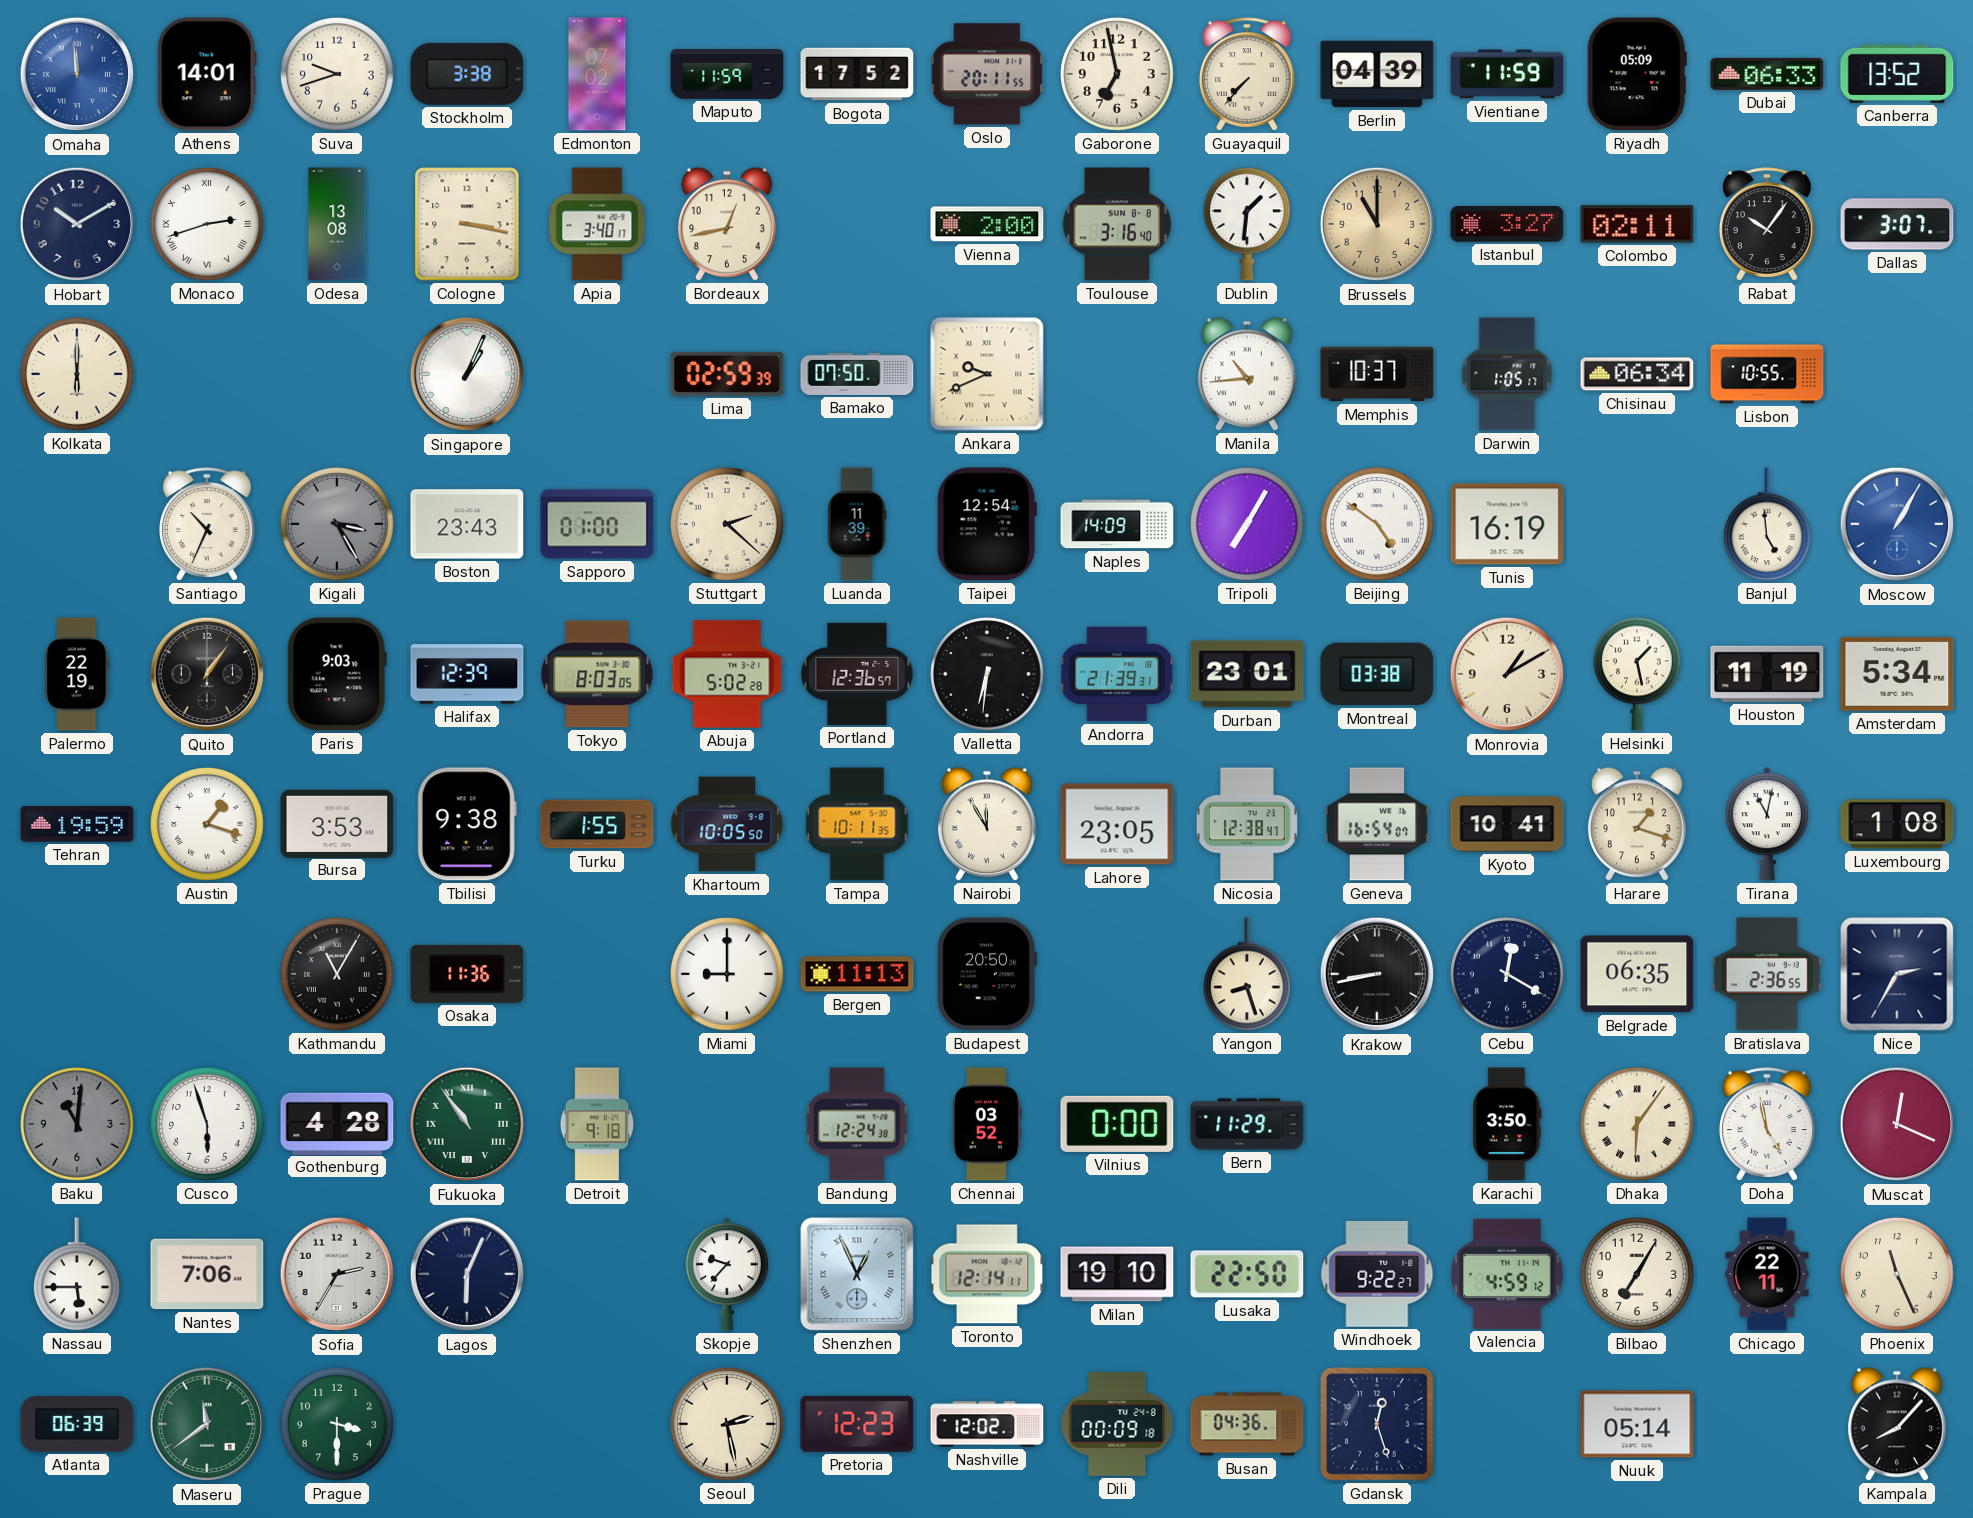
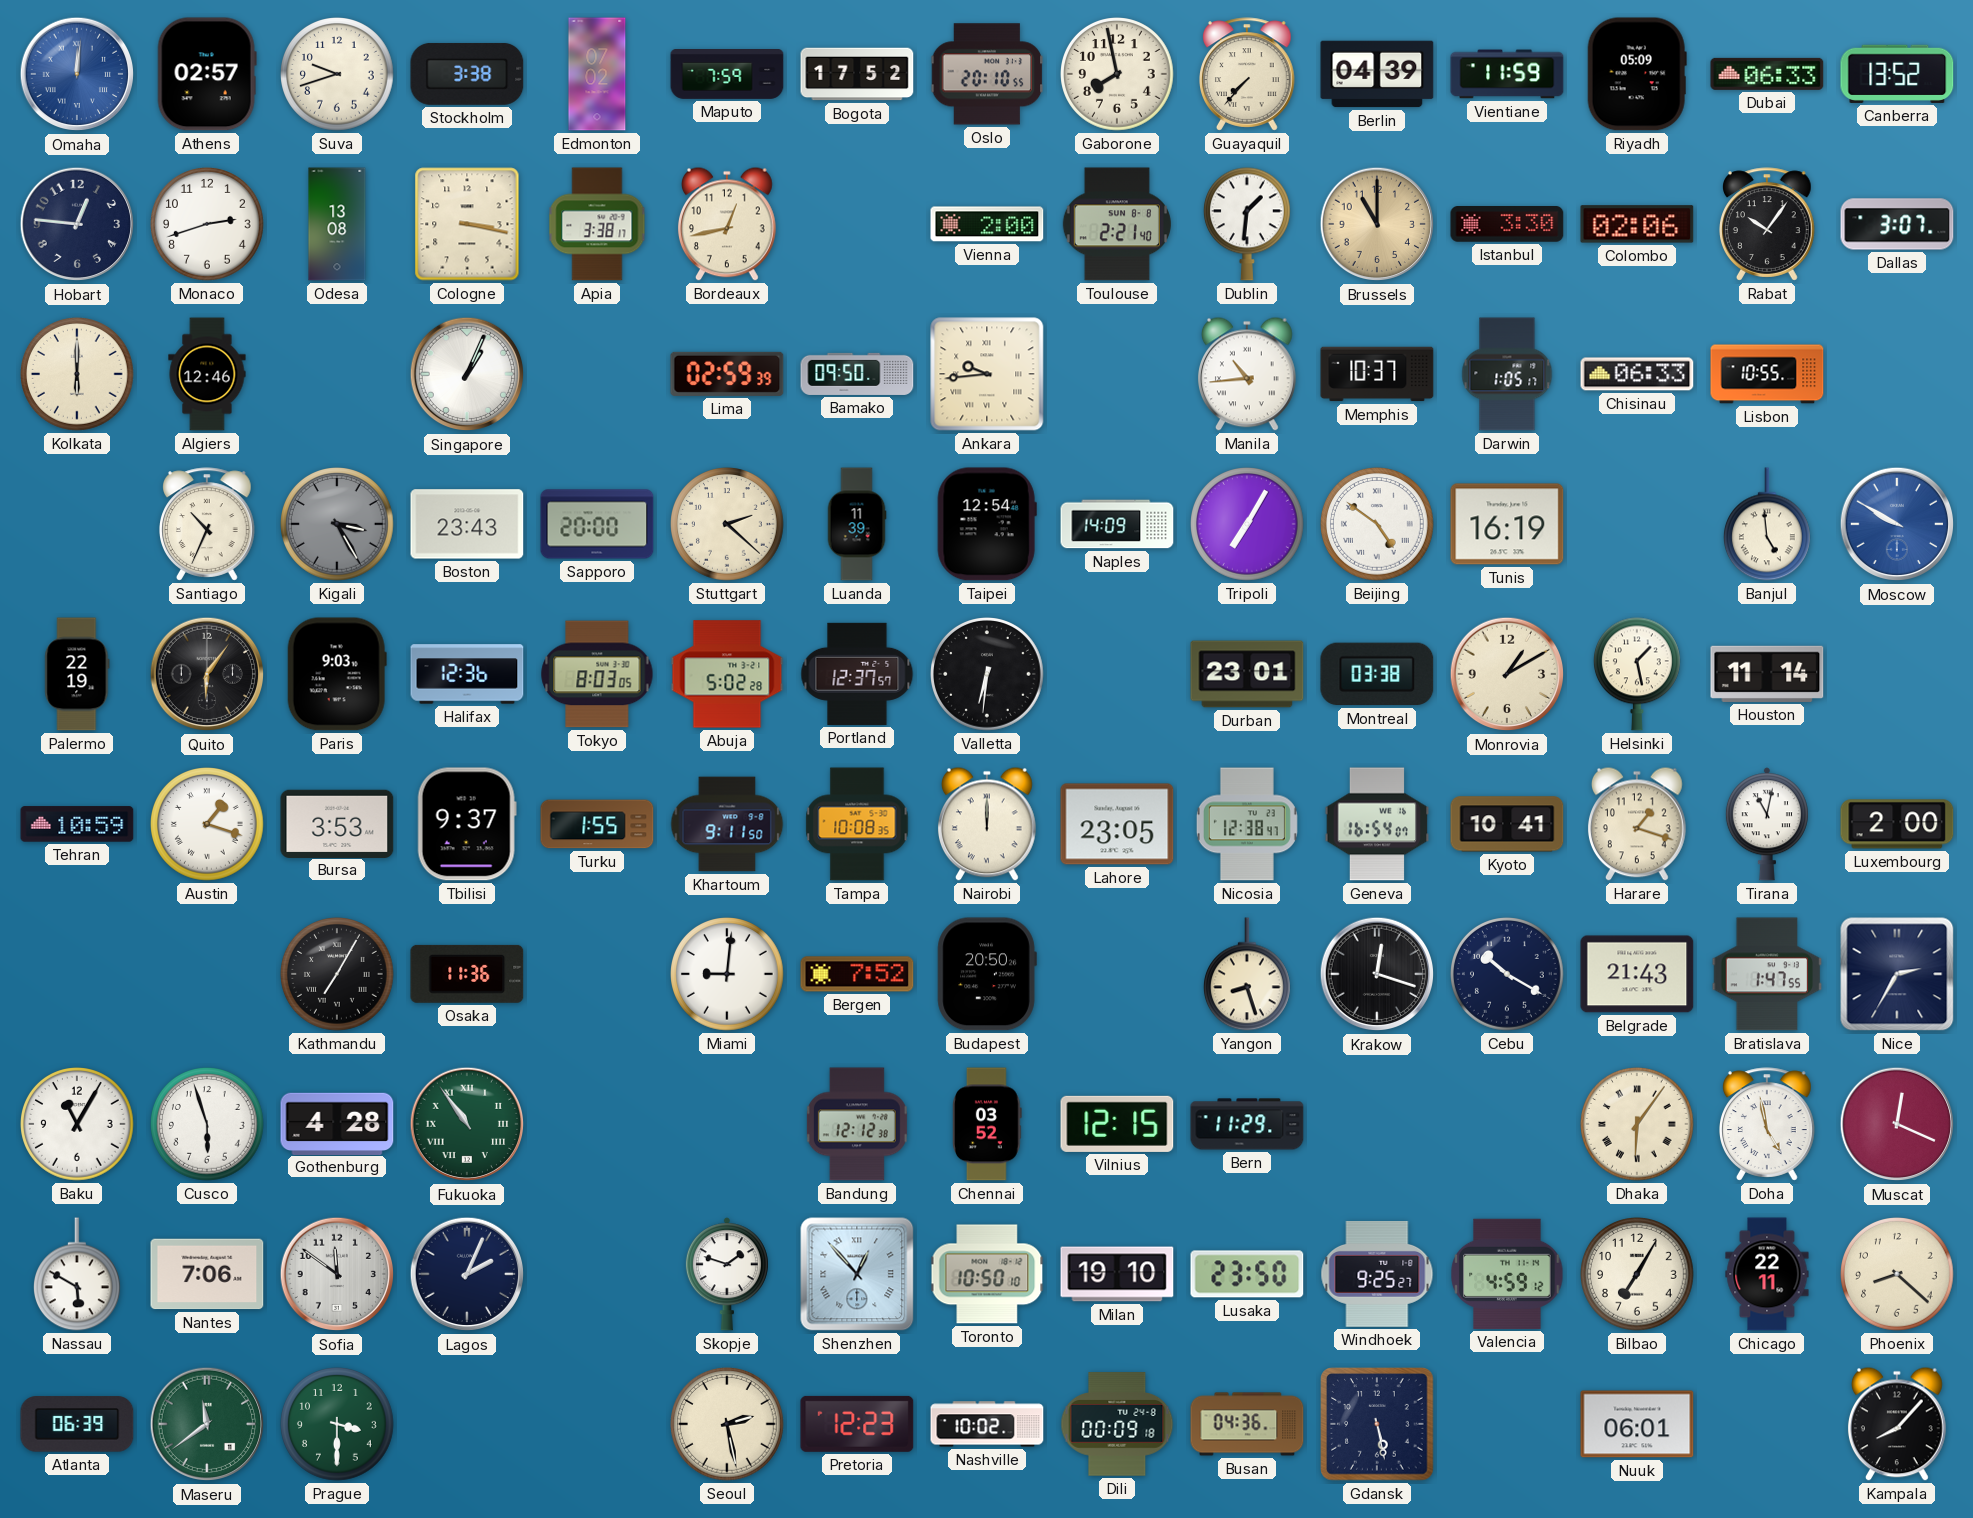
Omaha: 11:59 -> 12:01 (77, 74)
Athens: 14:01 -> 02:57 (207, 74)
Maputo: 11:59 -> 7:59 (727, 75)
Oslo: 20:11 -> 20:10 (987, 74)
Gaborone: 6:58 -> 7:58 (1118, 75)
Hobart: 10:10 -> 12:46 (77, 224)
Monaco numerals: Roman -> Arabic (208, 225)
Apia: 3:40 -> 3:38 (597, 224)
Toulouse: 3:16 -> 2:21 (1117, 224)
Istanbul: 3:27 -> 3:30 (1507, 224)
Colombo: 02:11 -> 02:06 (1637, 224)
Algiers: none -> 12:46 (207, 374)
Bamako: 07:50 -> 09:50 (857, 374)
Ankara: 9:41 -> 9:44 (987, 374)
Chisinau: 06:34 -> 06:33 (1637, 374)
Sapporo: 01:00 -> 20:00 (597, 524)
Moscow: 1:05 -> 9:50 (1897, 524)
Quito: 1:06 -> 6:06 (207, 674)
Halifax: 12:39 -> 12:36 (467, 674)
Portland: 12:36 -> 12:37 (857, 674)
Andorra: 21:39 -> none (1118, 674)
Houston: 11:19 -> 11:14 (1767, 674)
Amsterdam: 5:34 -> none (1897, 674)
Tehran: 19:59 -> 10:59 (77, 824)
Tbilisi: 9:38 -> 9:37 (467, 824)
Khartoum: 10:05 -> 9:11 (727, 824)
Tampa: 10:11 -> 10:08 (857, 824)
Nairobi: 11:55 -> 12:00 (987, 824)
Luxembourg: 1:08 -> 2:00 (1897, 824)
Kathmandu: 11:05 -> 7:05 (338, 975)
Miami: 9:00 -> 9:01 (728, 975)
Bergen: 11:13 -> 7:52 (857, 974)
Krakow: 8:43 -> 12:18 (1377, 974)
Cebu: 12:20 -> 10:20 (1508, 975)
Belgrade: 06:35 -> 21:43 (1637, 974)
Bratislava: 2:36 -> 1:47 (1767, 974)
Baku: 11:01 -> 11:05 (78, 1125)
Baku dial: grey -> white (78, 1125)
Detroit: 9:18 -> none (596, 1124)
Bandung: 12:24 -> 12:12 (857, 1124)
Vilnius: 0:00 -> 12:15 (1117, 1124)
Karachi: 3:50 -> none (1507, 1124)
Nassau: 5:45 -> 5:50 (77, 1274)
Sofia: 2:35 -> 11:51 (337, 1274)
Lagos: 6:04 -> 2:04 (467, 1274)
Skopje: 9:37 -> 1:48 (727, 1274)
Shenzhen: 12:56 -> 12:53 (857, 1274)
Toronto: 12:14 -> 10:50 (987, 1274)
Lusaka: 22:50 -> 23:50 (1247, 1274)
Windhoek: 9:22 -> 9:25 (1377, 1274)
Phoenix: 11:26 -> 8:22 (1898, 1275)
Nashville: 12:02 -> 10:02 (987, 1424)
Gdansk: 12:27 -> 5:28 (1377, 1424)
Nuuk: 05:14 -> 06:01 (1637, 1424)
